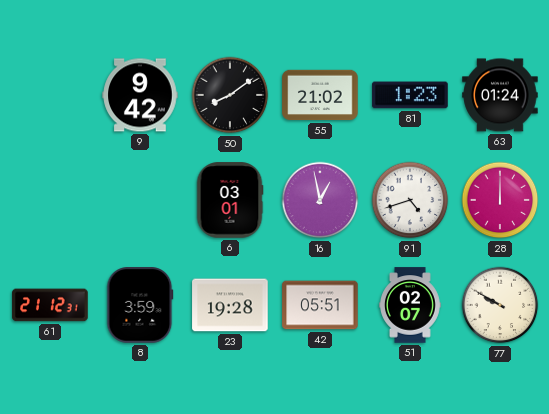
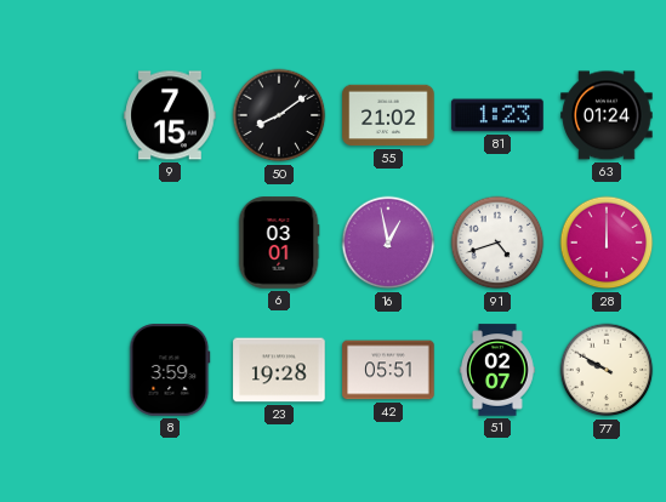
9: 9:42 -> 7:15 (170, 115)
61: 21:12 -> none (50, 305)
